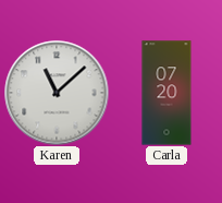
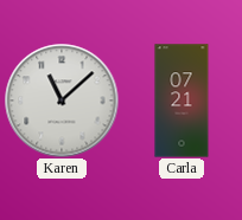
Carla: 07:20 -> 07:21 (181, 101)
